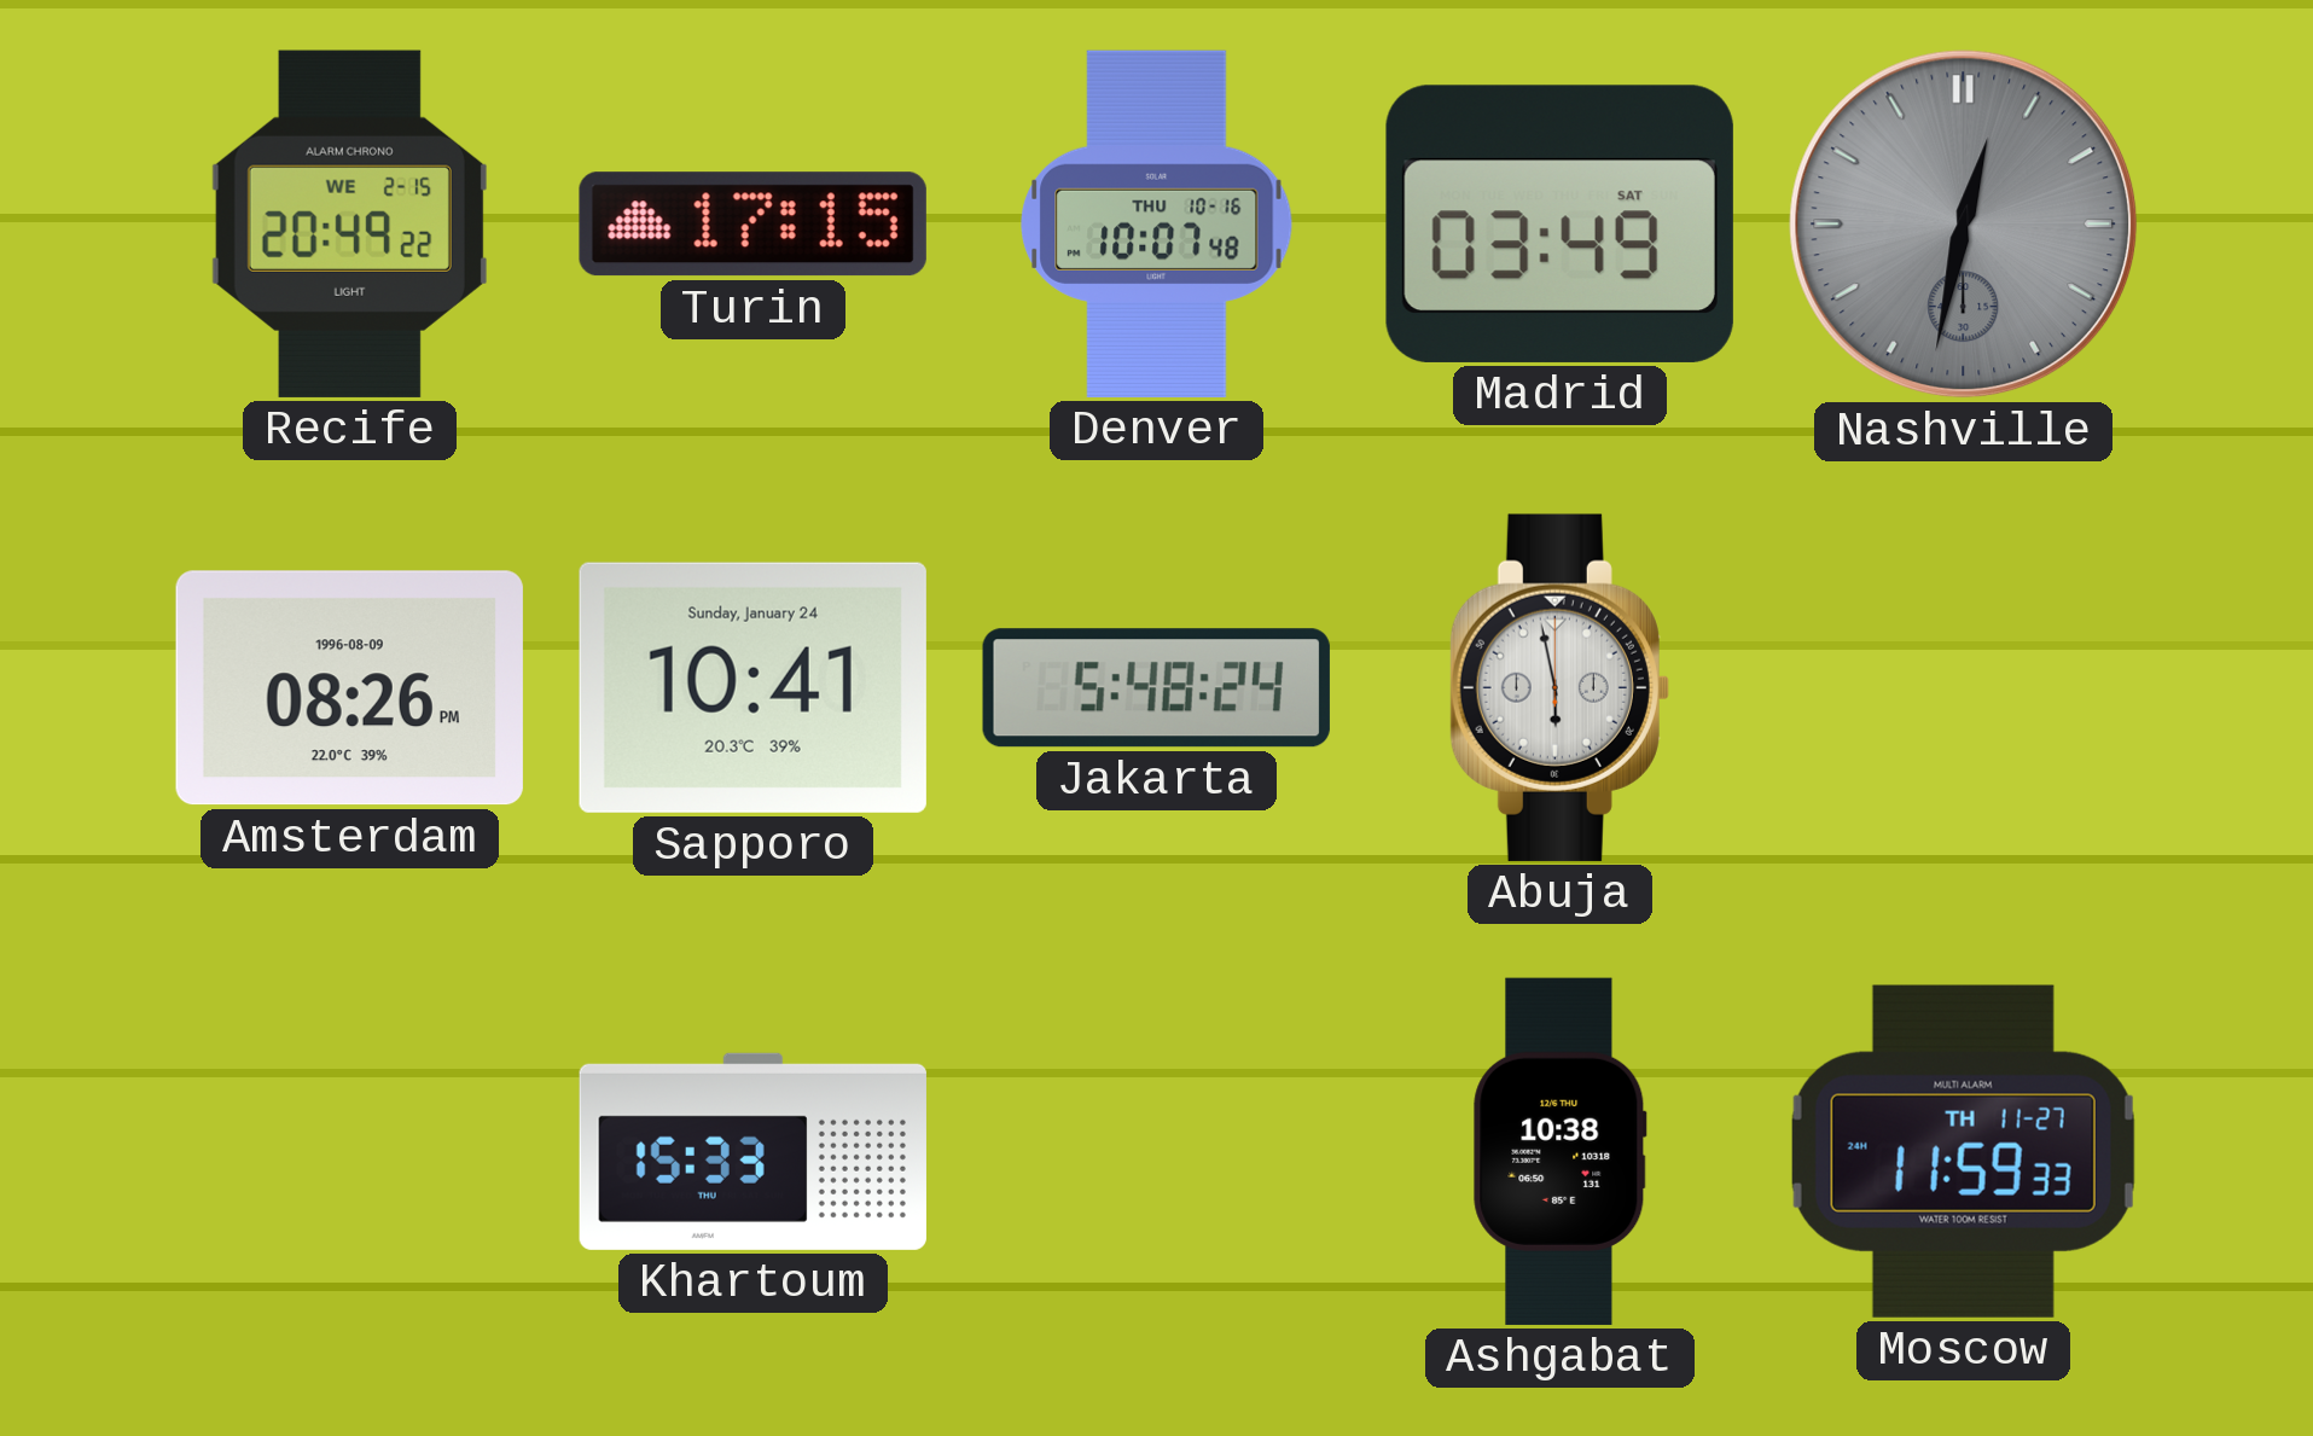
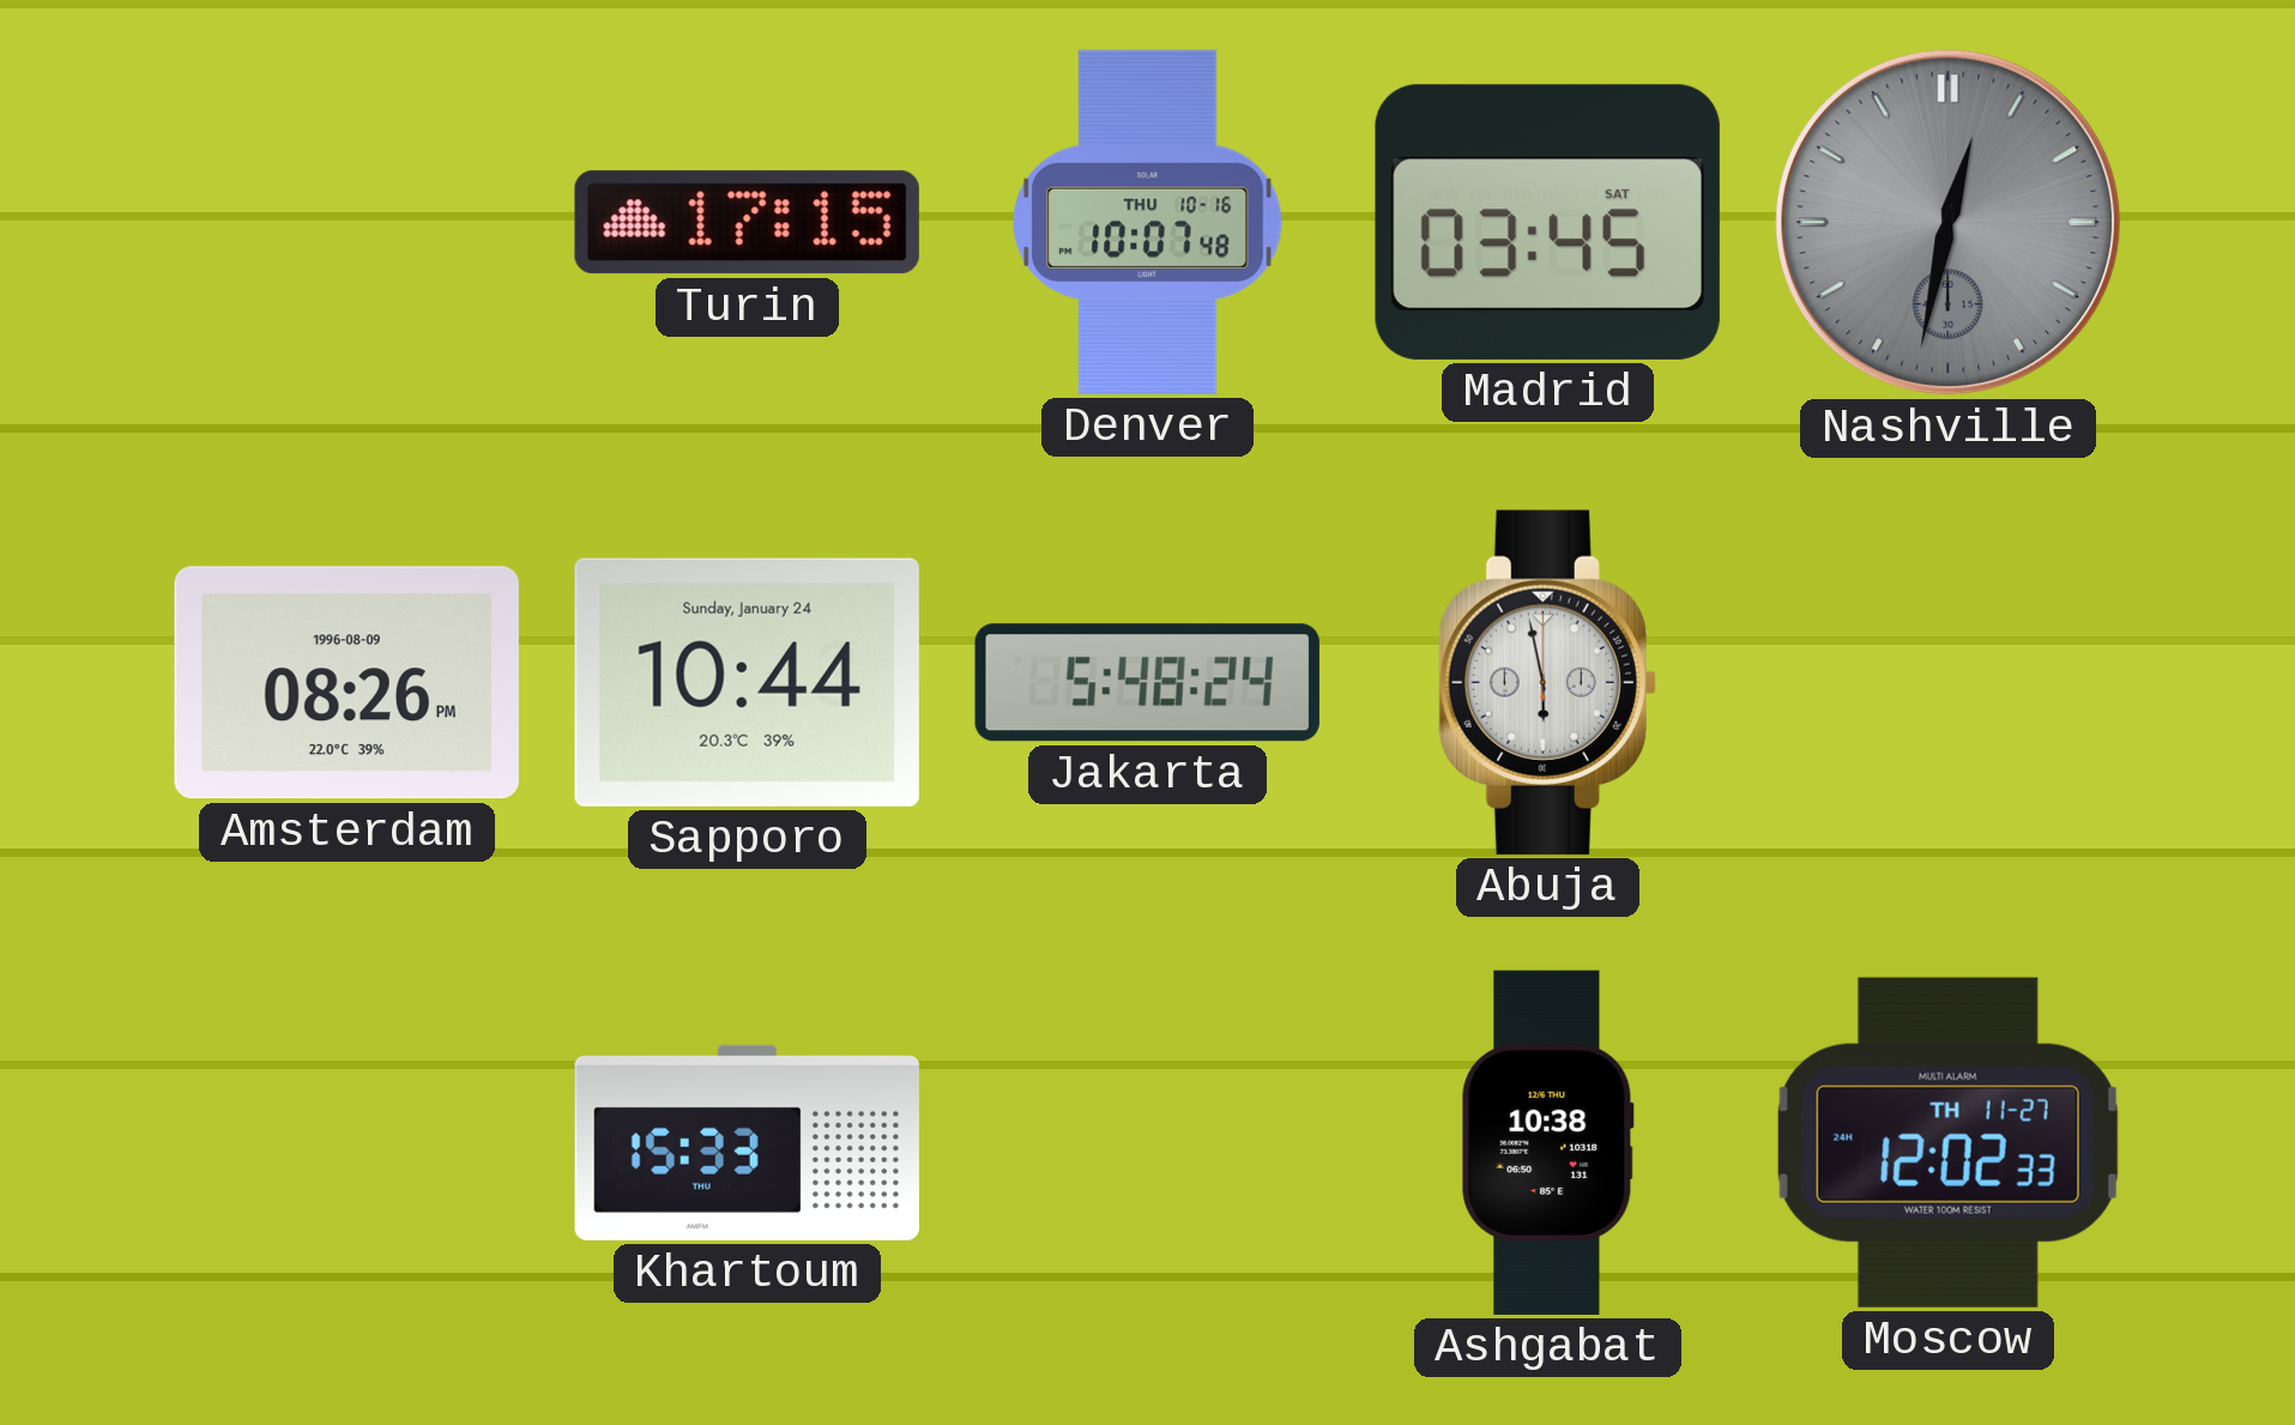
Recife: 20:49 -> none (349, 223)
Madrid: 03:49 -> 03:45 (1547, 222)
Sapporo: 10:41 -> 10:44 (747, 682)
Moscow: 11:59 -> 12:02 (1947, 1142)
